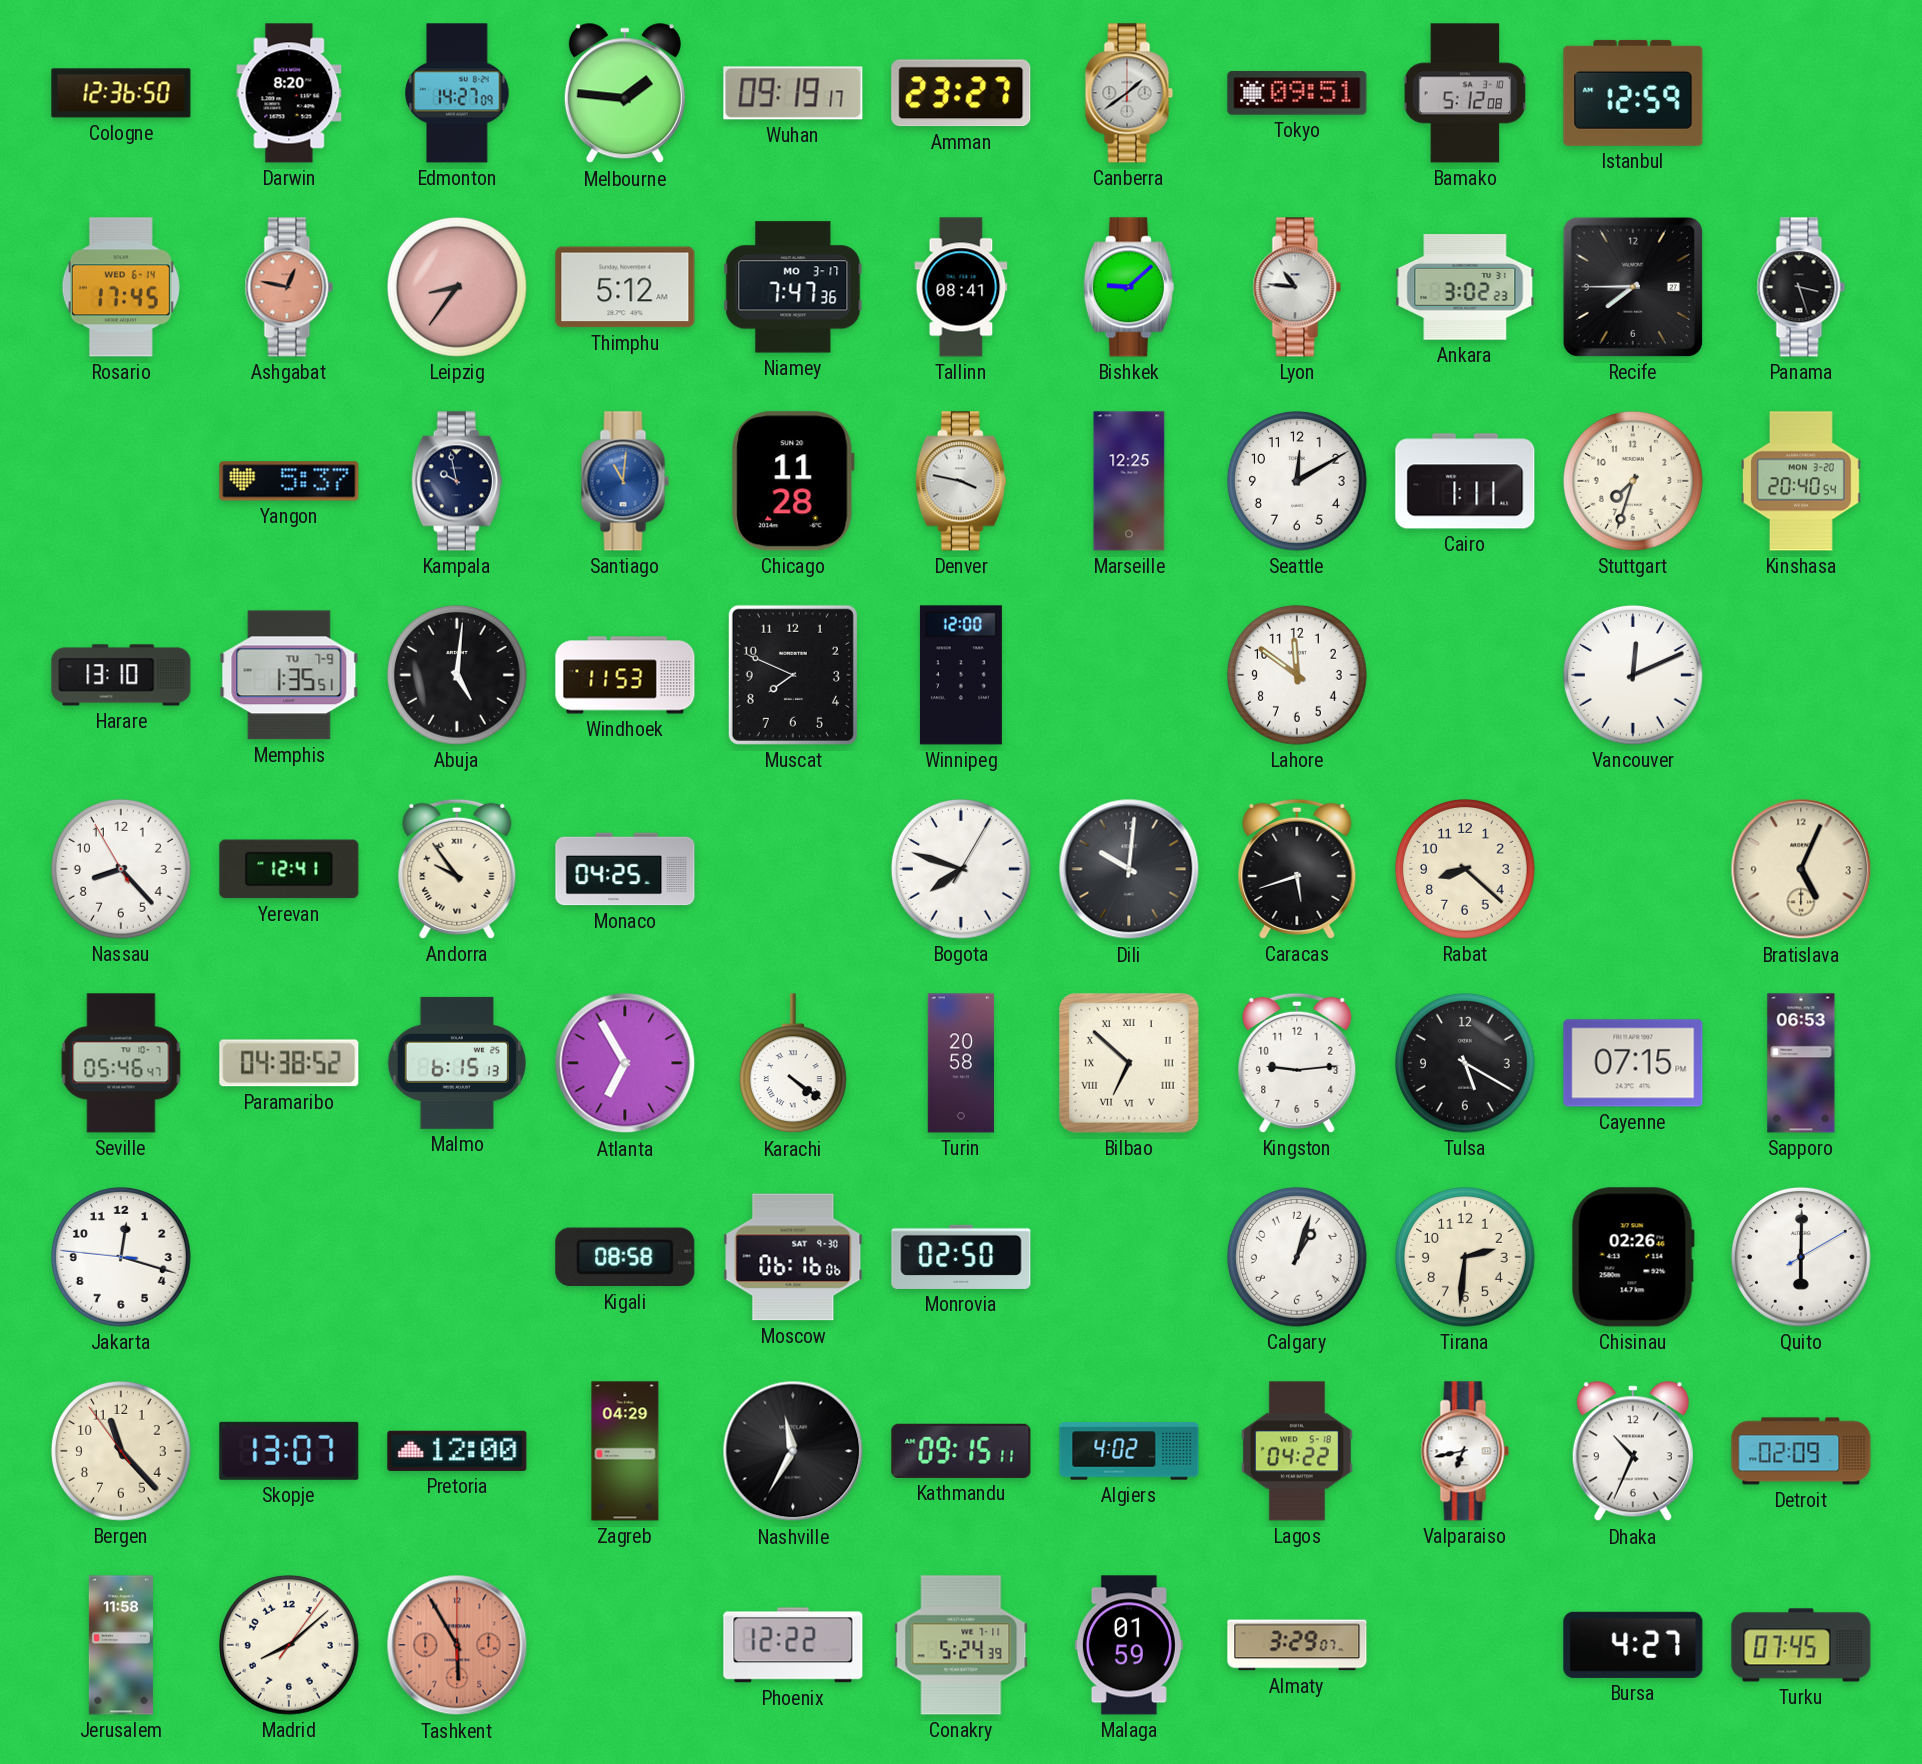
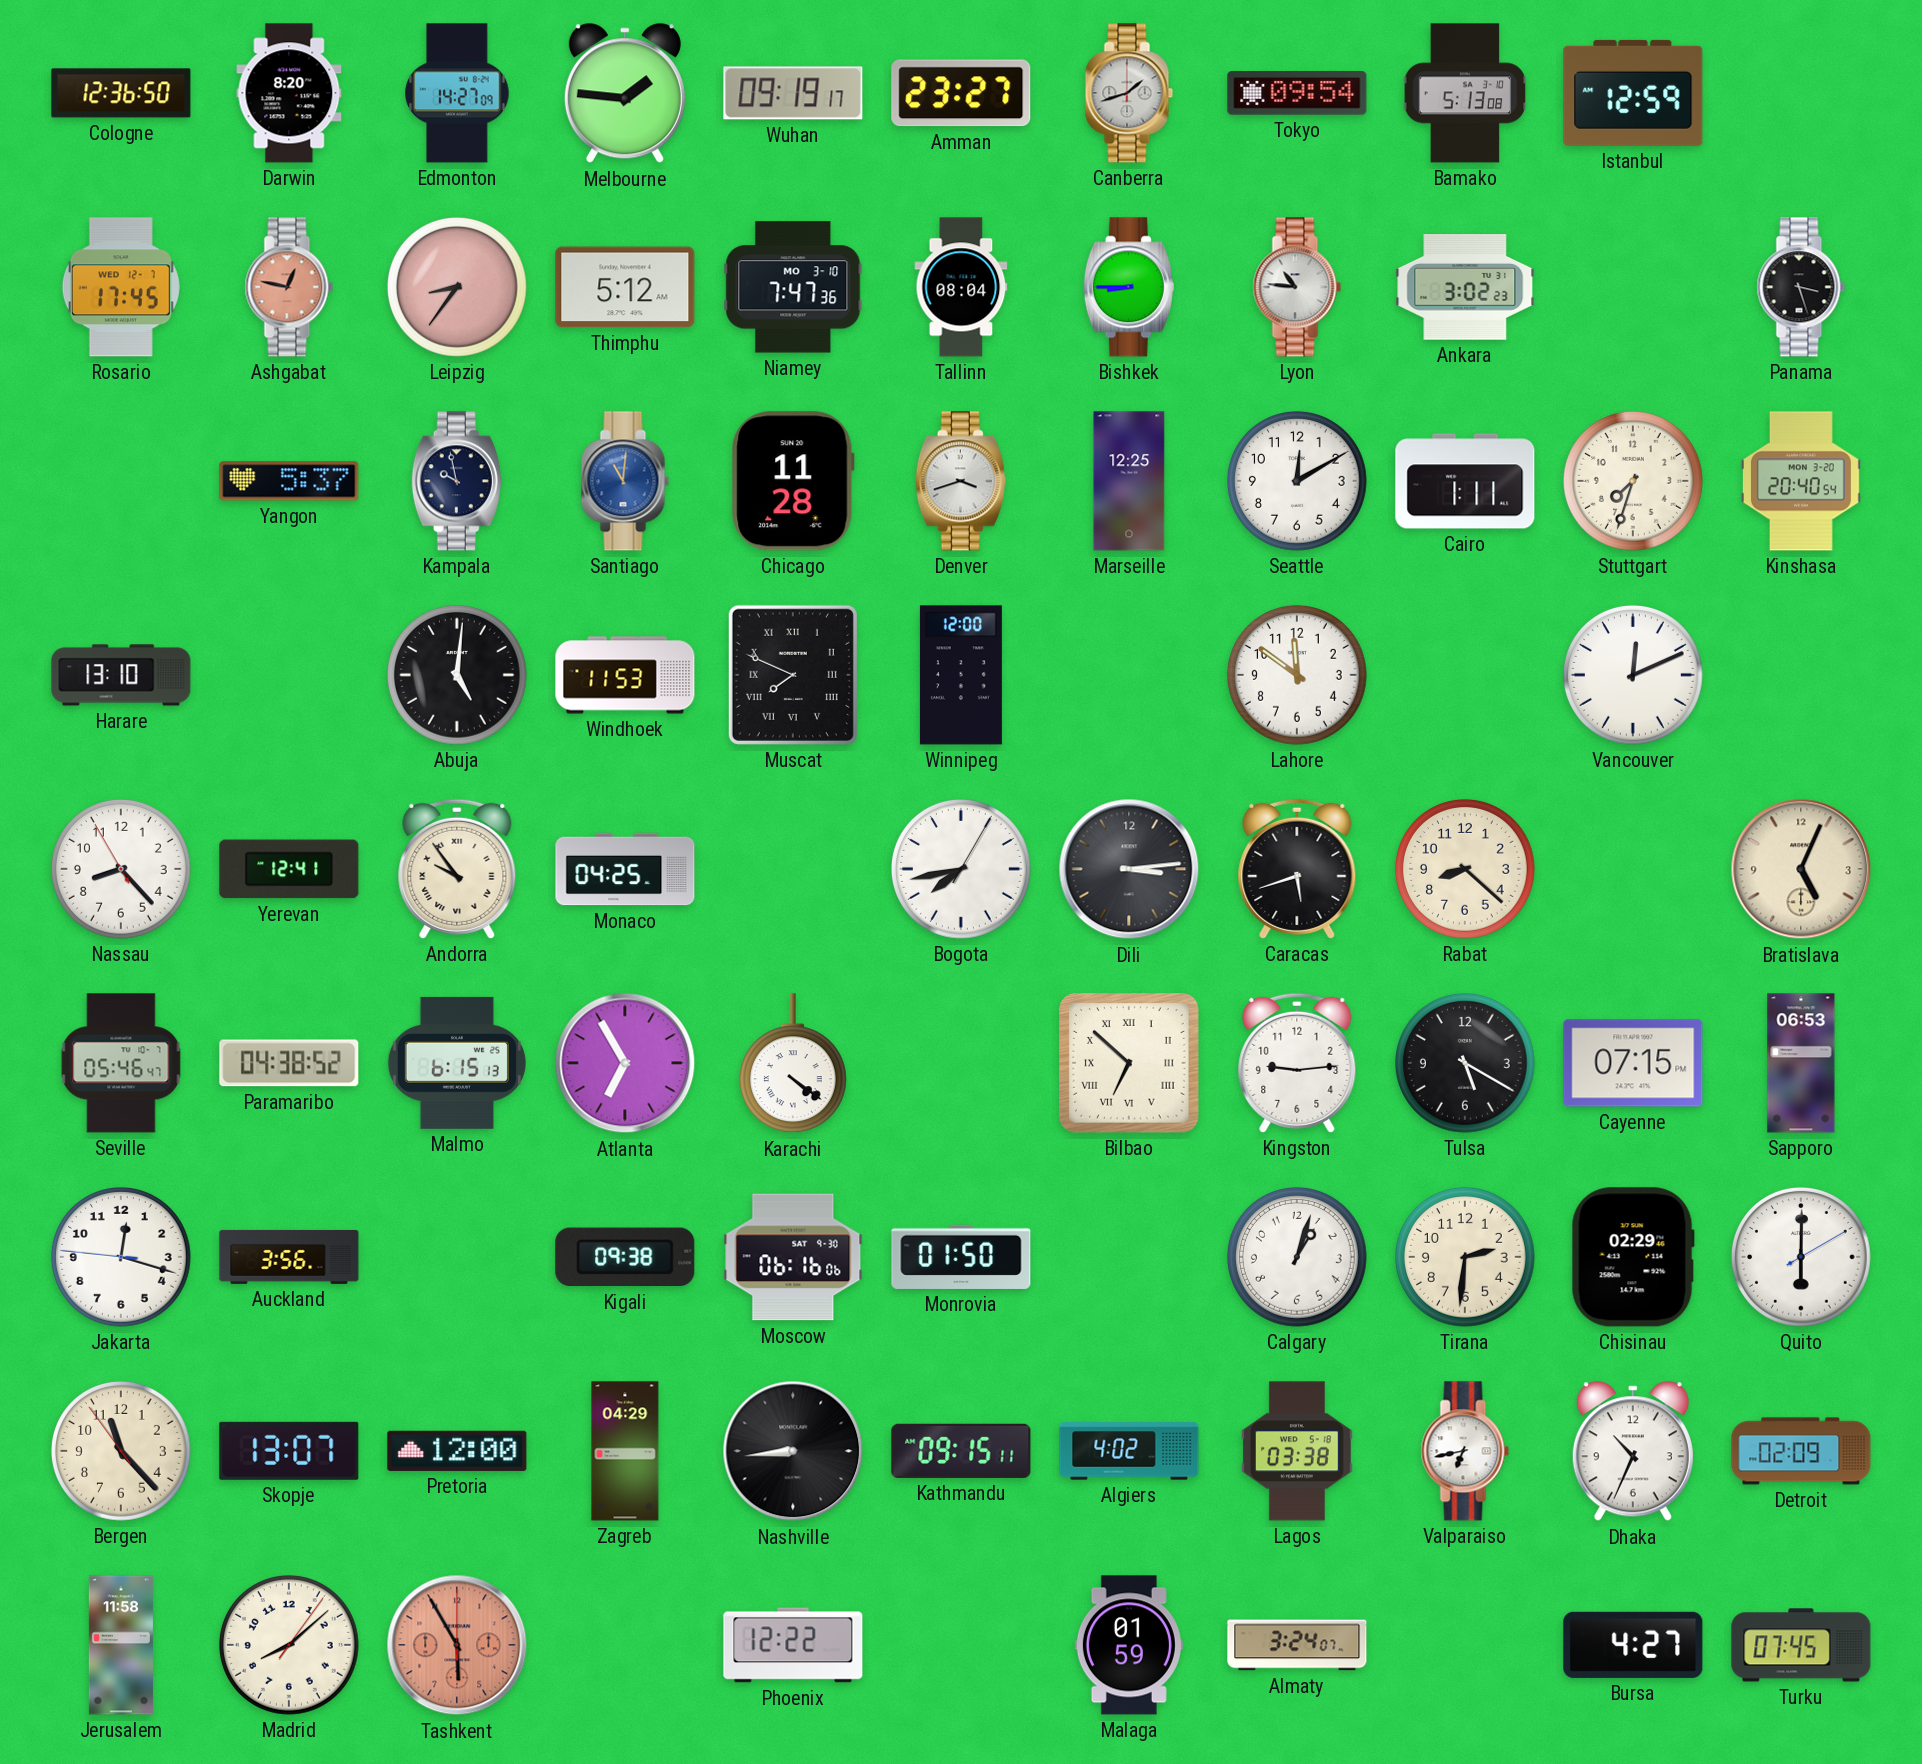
Canberra: 1:39 -> 1:42 (1129, 93)
Tokyo: 09:51 -> 09:54 (1297, 93)
Bamako: 5:12 -> 5:13 (1465, 93)
Rosario date: WED 6-14 -> WED 12-7 (121, 287)
Niamey date: MO 3-17 -> MO 3-10 (793, 287)
Tallinn: 08:41 -> 08:04 (961, 287)
Bishkek: 9:08 -> 8:45 (1129, 287)
Recife: 7:45 -> none (1633, 287)
Denver: 3:47 -> 3:42 (961, 481)
Memphis: 1:35 -> none (289, 675)
Muscat numerals: Arabic -> Roman (793, 675)
Bogota: 7:48 -> 7:43 (962, 870)
Dili: 10:01 -> 3:14 (1129, 869)
Turin: 20:58 -> none (960, 1063)
Auckland: none -> 3:56 (289, 1257)
Kigali: 08:58 -> 09:38 (625, 1257)
Monrovia: 02:50 -> 01:50 (961, 1257)
Chisinau: 02:26 -> 02:29 (1633, 1257)
Nashville: 11:35 -> 8:44 (793, 1451)
Lagos: 04:22 -> 03:38 (1297, 1451)
Conakry: 5:24 -> none (961, 1645)
Almaty: 3:29 -> 3:24 (1297, 1645)
